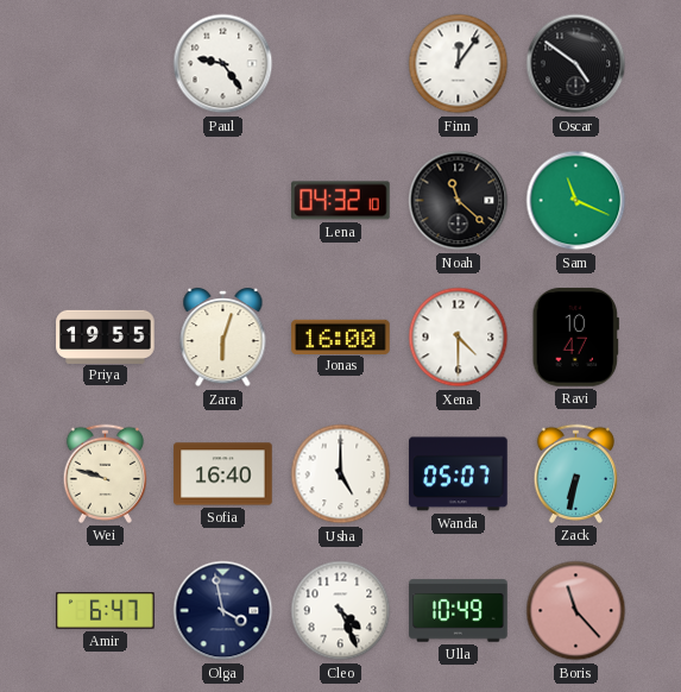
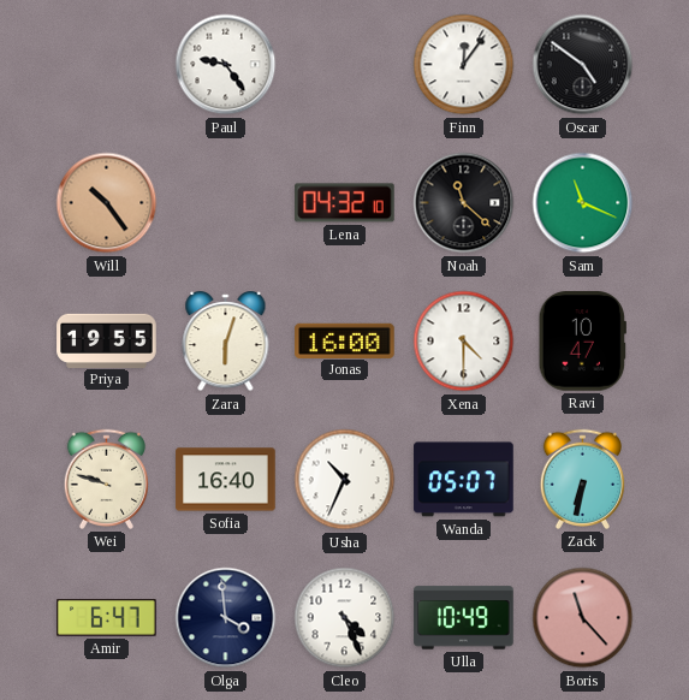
Will: none -> 10:24 (107, 203)
Usha: 5:00 -> 10:34 (345, 480)
Olga: 3:58 -> 3:59 (226, 618)
